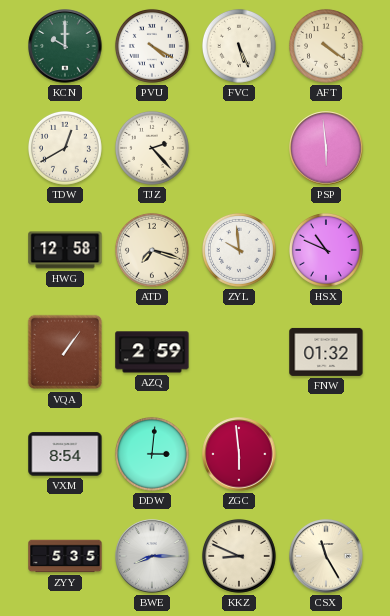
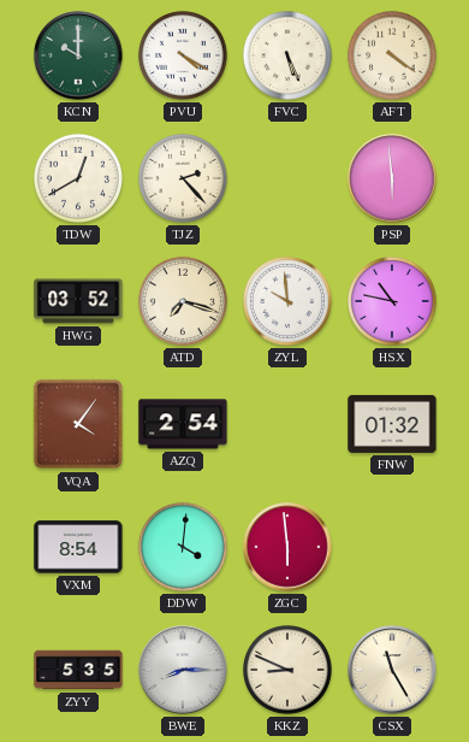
HWG: 12:58 -> 03:52 (78, 301)
HSX: 10:49 -> 10:47 (392, 301)
VQA: 1:06 -> 4:06 (78, 424)
AZQ: 2:59 -> 2:54 (183, 424)
DDW: 3:01 -> 4:01 (183, 547)
